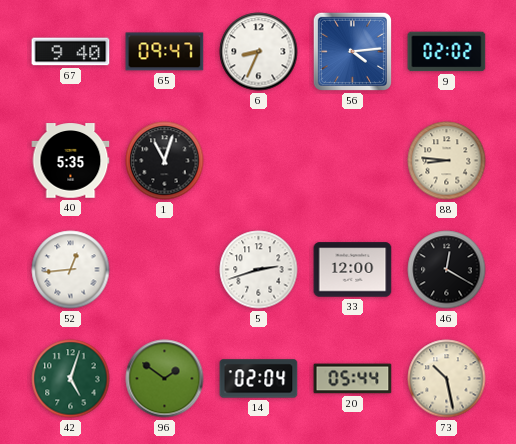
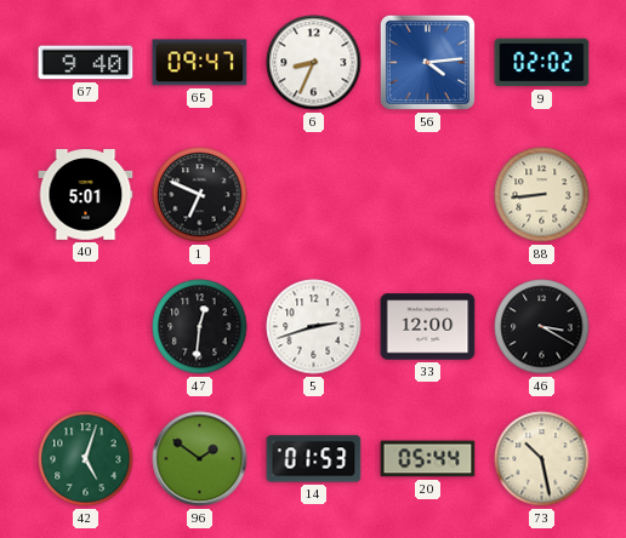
40: 5:35 -> 5:01 (86, 195)
1: 11:03 -> 6:49 (200, 195)
88: 8:46 -> 8:44 (542, 195)
52: 12:44 -> none (71, 270)
47: none -> 12:31 (200, 327)
46: 12:20 -> 3:20 (542, 327)
14: 02:04 -> 01:53 (314, 459)
